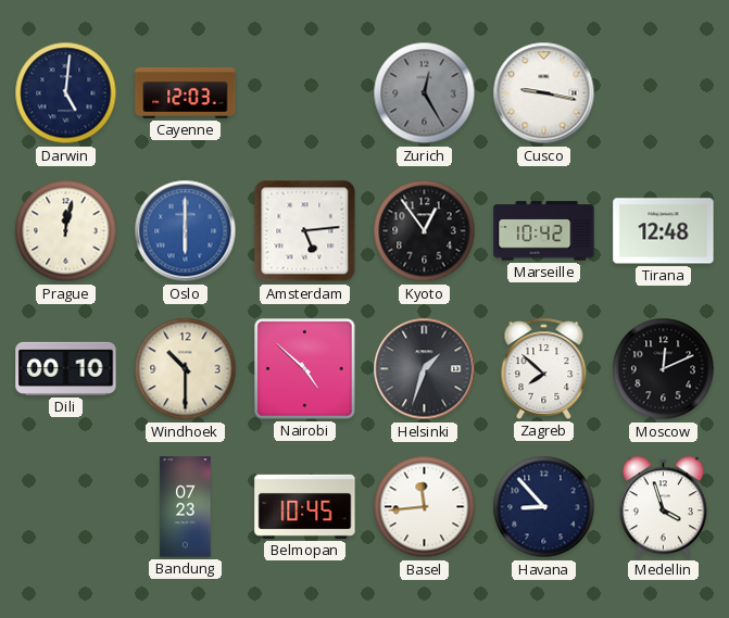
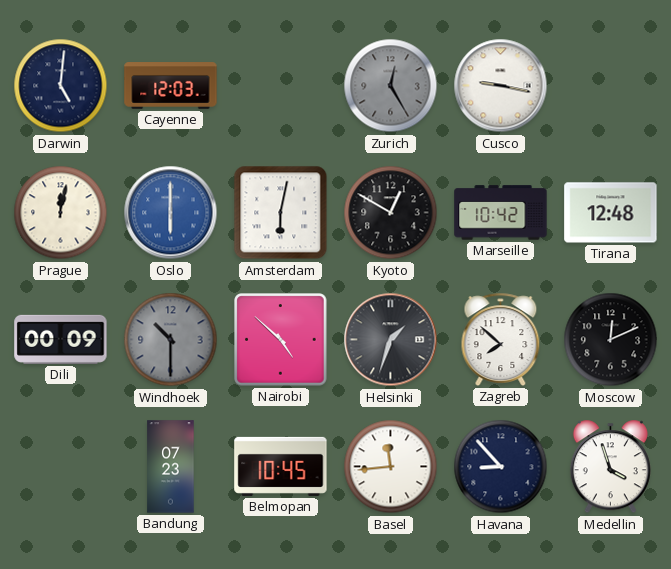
Amsterdam: 5:14 -> 6:02 (281, 213)
Kyoto: 12:54 -> 12:50 (391, 213)
Dili: 00:10 -> 00:09 (61, 339)
Windhoek dial: cream -> grey (171, 340)
